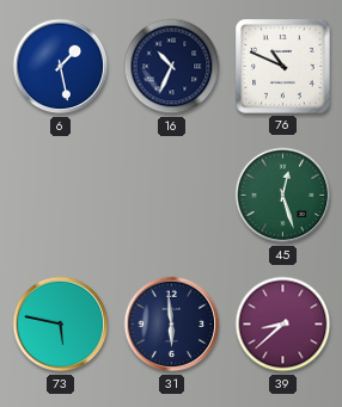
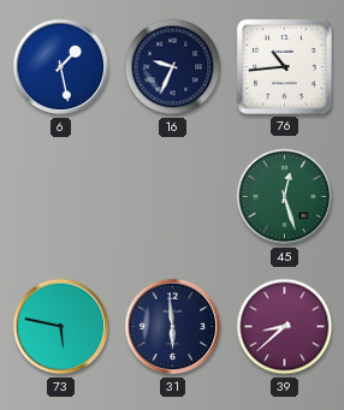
16: 10:34 -> 9:34 (173, 67)
76: 10:49 -> 10:44 (285, 67)
